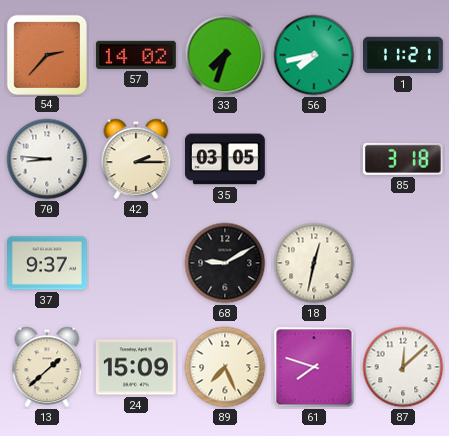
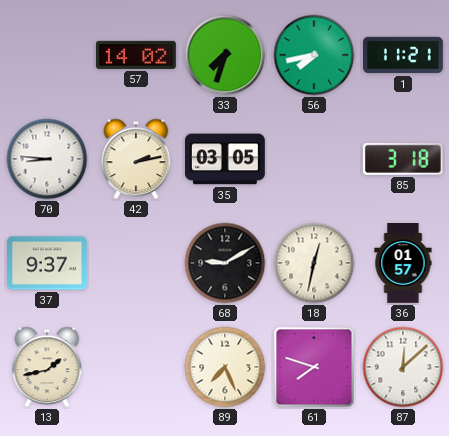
54: 2:37 -> none (46, 54)
42: 2:15 -> 2:13 (136, 159)
36: none -> 01:57 (403, 264)
13: 1:38 -> 1:43 (47, 367)
24: 15:09 -> none (136, 367)
